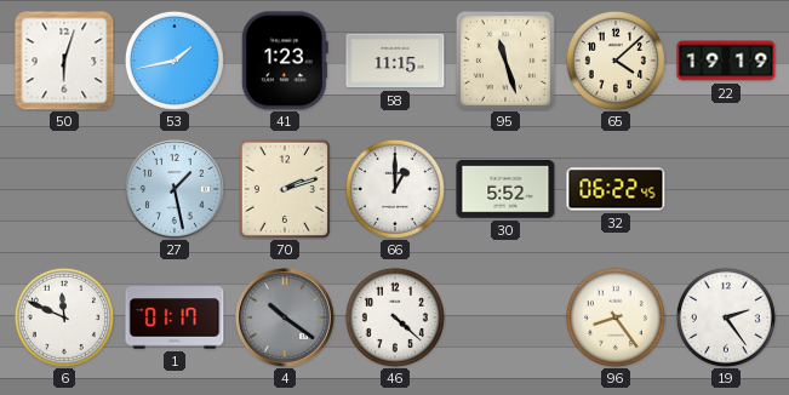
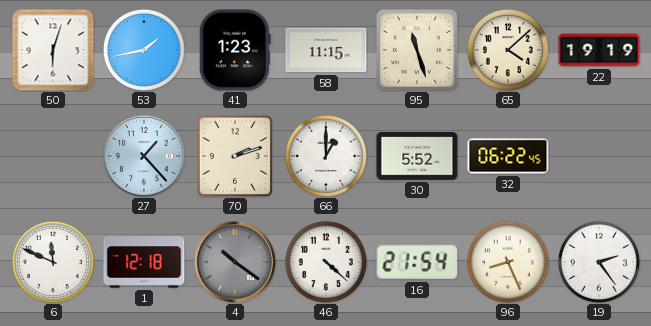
27: 1:28 -> 1:23 (145, 157)
1: 01:17 -> 12:18 (144, 262)
16: none -> 21:54 (417, 262)
96: 8:24 -> 8:26 (508, 262)
